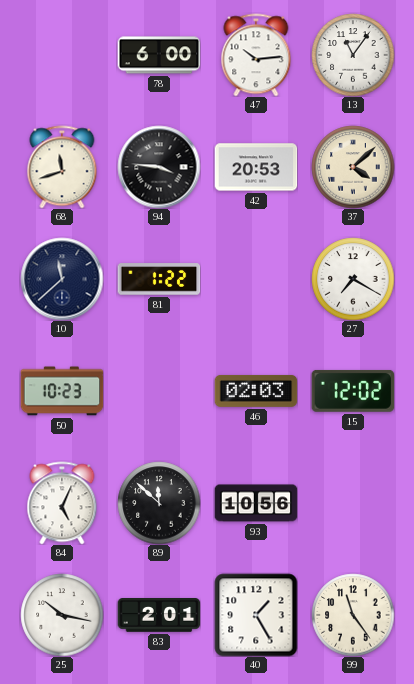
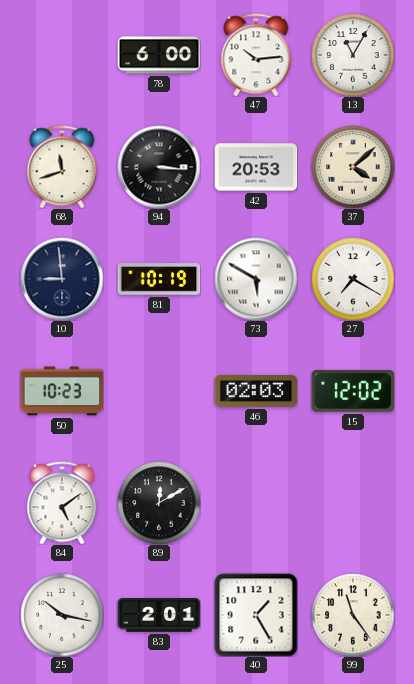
13: 11:06 -> 11:05 (353, 55)
94: 3:46 -> 3:16 (159, 167)
10: 11:38 -> 8:59 (62, 279)
81: 1:22 -> 10:19 (159, 279)
73: none -> 5:50 (256, 279)
84: 5:04 -> 5:09 (62, 503)
89: 11:52 -> 12:10 (159, 503)
93: 10:56 -> none (256, 503)
